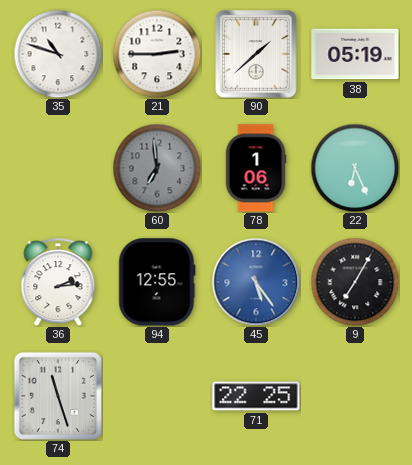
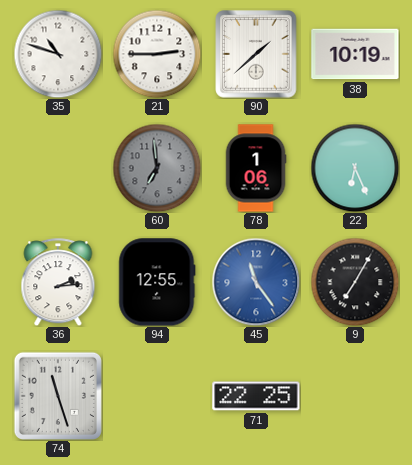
38: 05:19 -> 10:19 (355, 54)
45: 5:24 -> 11:24 (256, 282)
